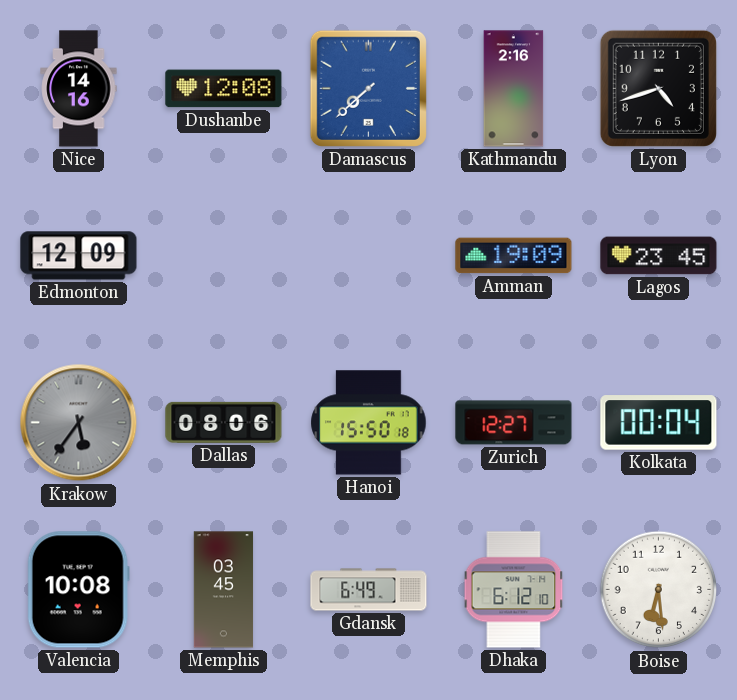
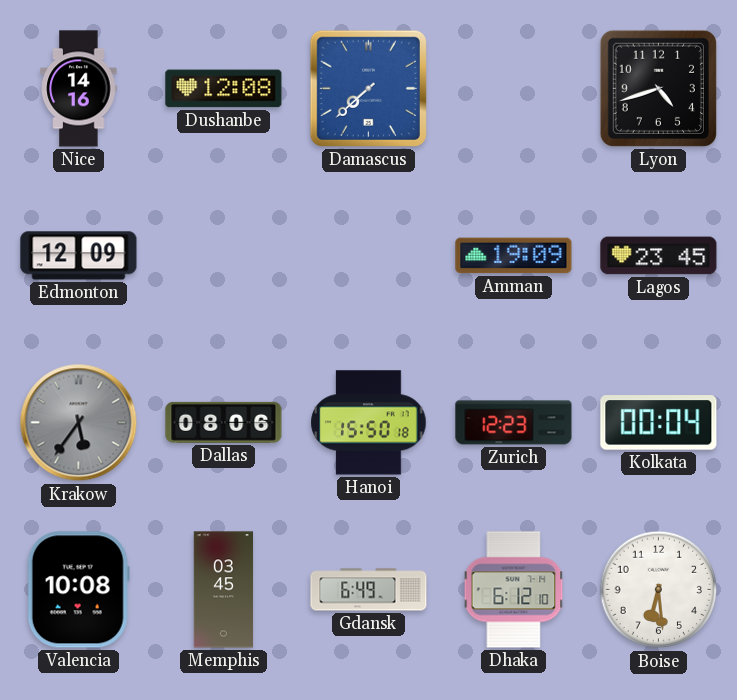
Kathmandu: 2:16 -> none (514, 89)
Zurich: 12:27 -> 12:23 (514, 423)
